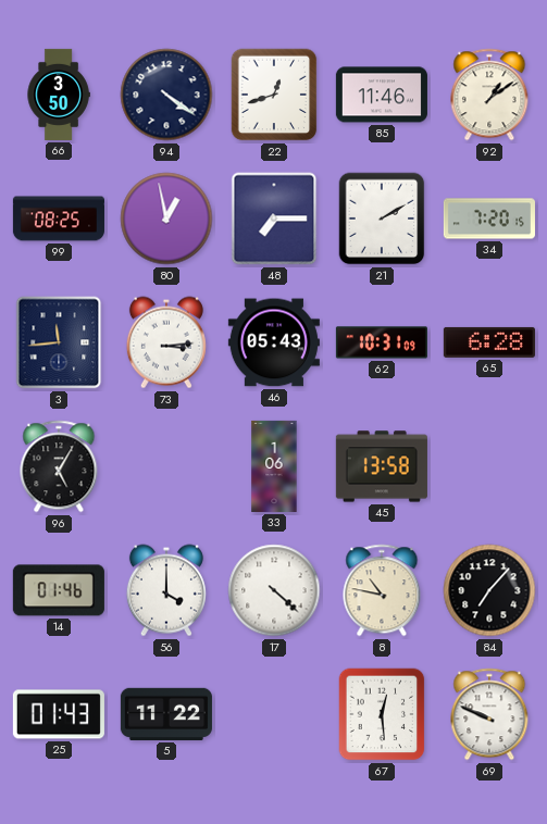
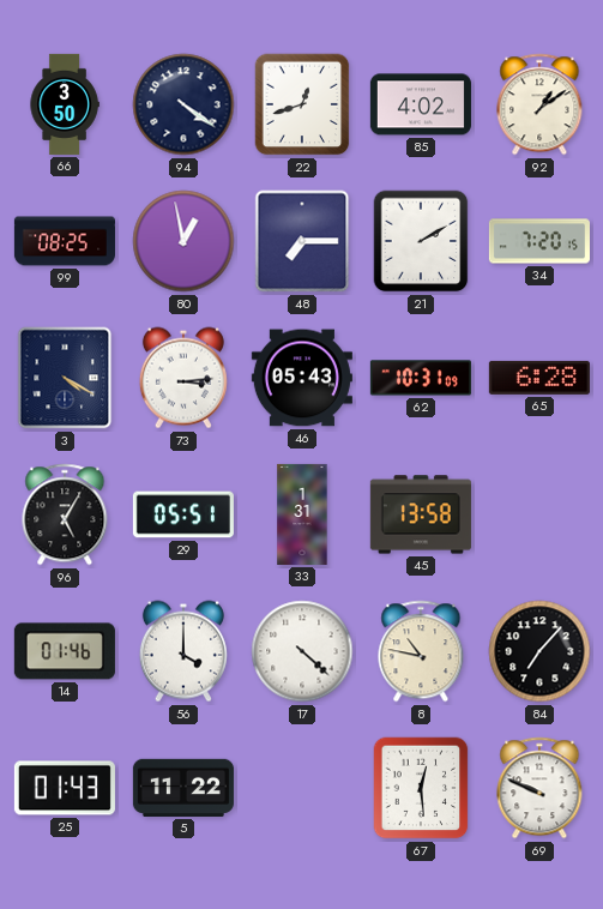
85: 11:46 -> 4:02 (421, 104)
3: 11:44 -> 4:20 (65, 378)
29: none -> 05:51 (183, 514)
33: 1:06 -> 1:31 (302, 514)
